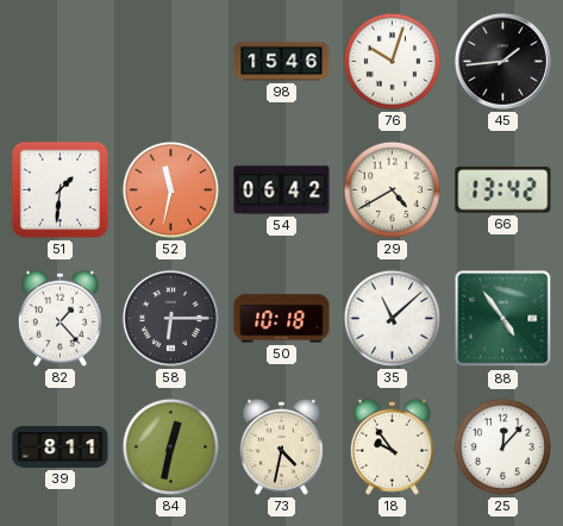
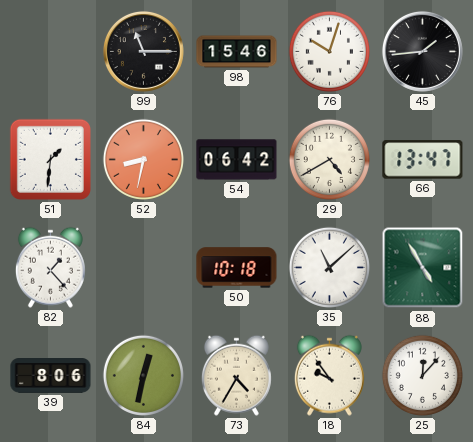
99: none -> 11:15 (143, 51)
52: 11:32 -> 8:32 (143, 159)
66: 13:42 -> 13:47 (423, 160)
58: 6:15 -> none (170, 318)
88: 4:54 -> 4:55 (423, 268)
39: 8:11 -> 8:06 (51, 376)
73: 4:32 -> 4:35 (236, 375)
